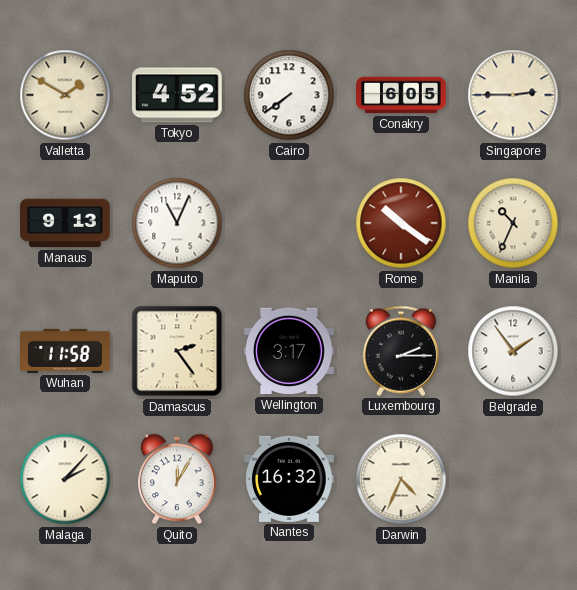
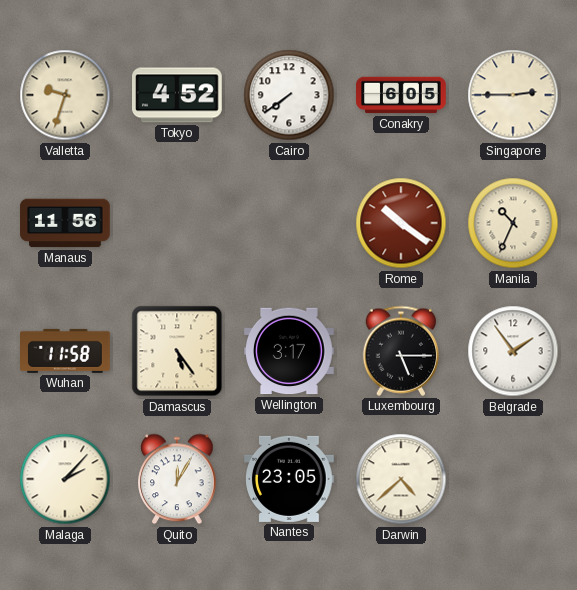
Valletta: 1:50 -> 9:33 (65, 95)
Manaus: 9:13 -> 11:56 (65, 223)
Maputo: 11:04 -> none (177, 223)
Damascus: 2:24 -> 5:24 (177, 351)
Luxembourg: 2:15 -> 5:15 (400, 351)
Nantes: 16:32 -> 23:05 (290, 479)
Darwin: 4:34 -> 4:38 (401, 479)
